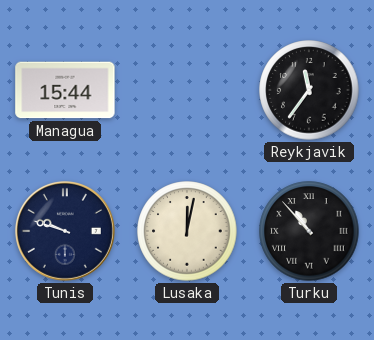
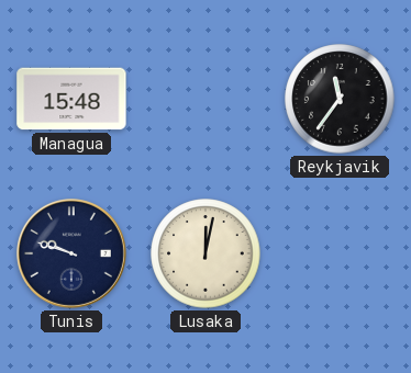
Managua: 15:44 -> 15:48 (71, 99)
Turku: 10:53 -> none (309, 231)
